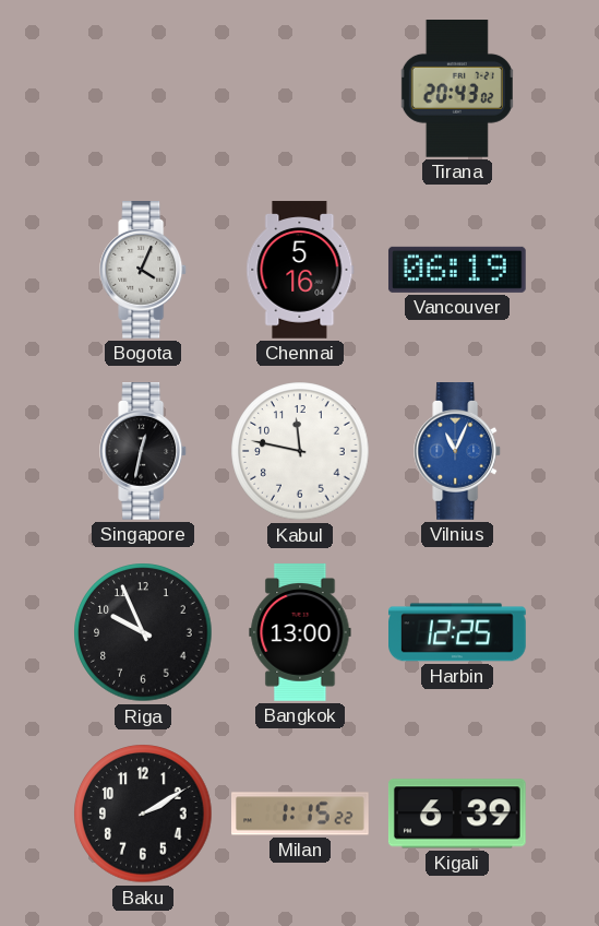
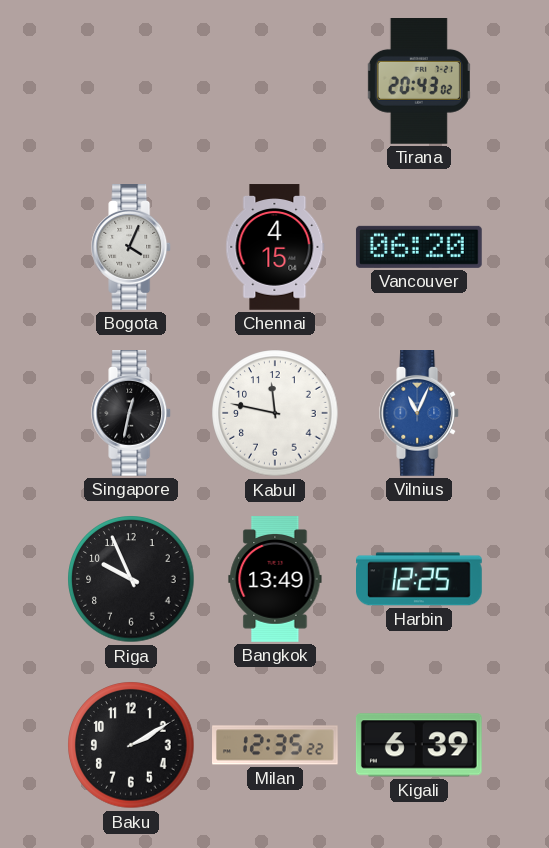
Chennai: 5:16 -> 4:15 (275, 247)
Vancouver: 06:19 -> 06:20 (419, 247)
Bangkok: 13:00 -> 13:49 (275, 579)
Milan: 1:15 -> 12:35 (276, 745)
